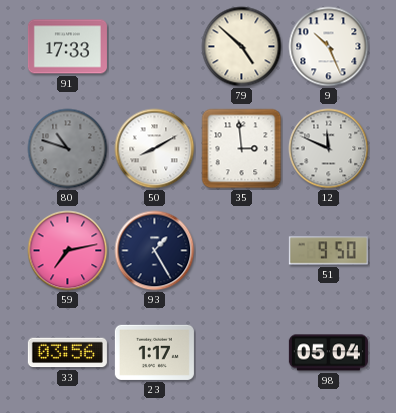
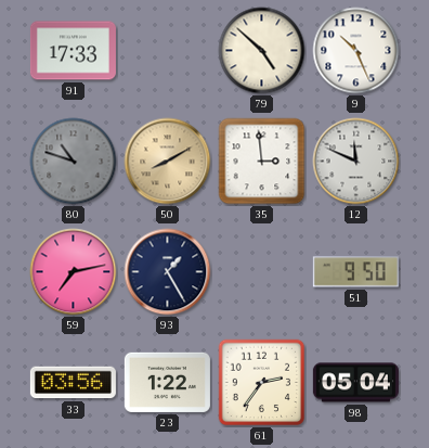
50 dial: white -> champagne (168, 162)
23: 1:17 -> 1:22 (167, 382)
61: none -> 2:36 (262, 383)
